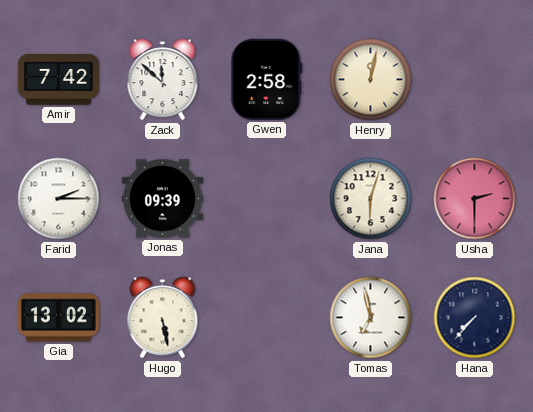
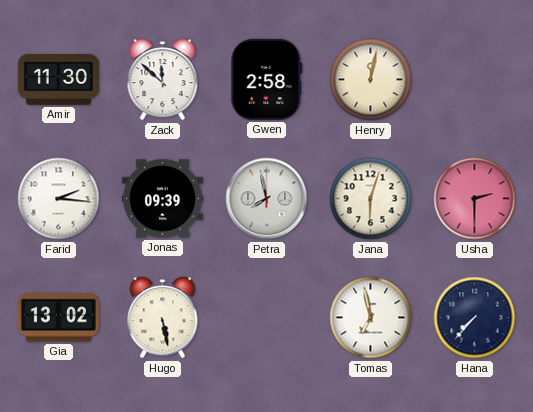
Amir: 7:42 -> 11:30 (58, 80)
Farid: 2:15 -> 2:16 (59, 199)
Petra: none -> 7:58 (267, 199)
